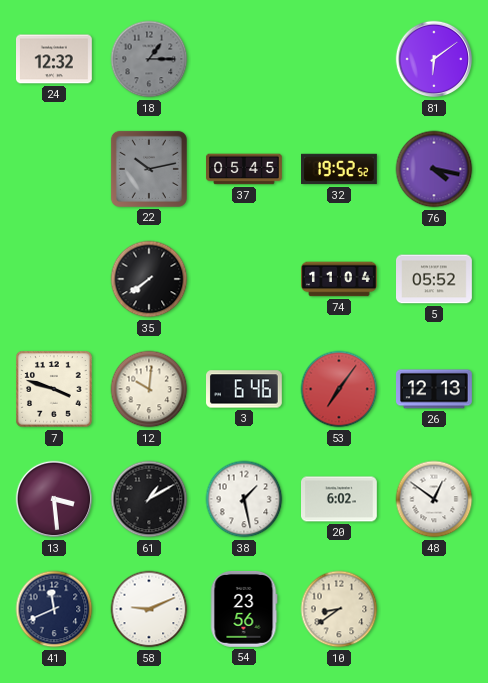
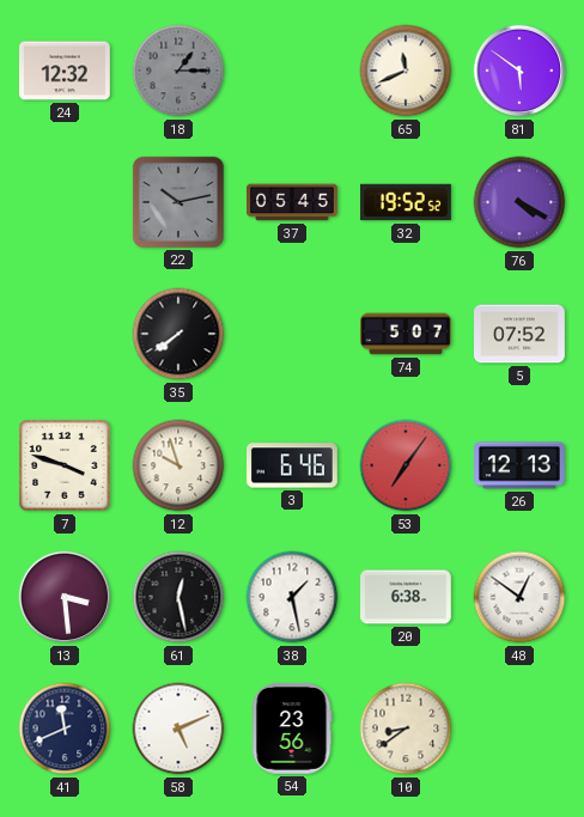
65: none -> 11:41 (406, 71)
81: 6:09 -> 5:51 (519, 71)
76: 4:17 -> 4:20 (519, 202)
74: 11:04 -> 5:07 (407, 334)
5: 05:52 -> 07:52 (521, 334)
12: 10:01 -> 9:57 (178, 465)
61: 1:10 -> 12:28 (178, 597)
20: 6:02 -> 6:38 (407, 597)
58: 9:11 -> 5:11 (178, 728)
